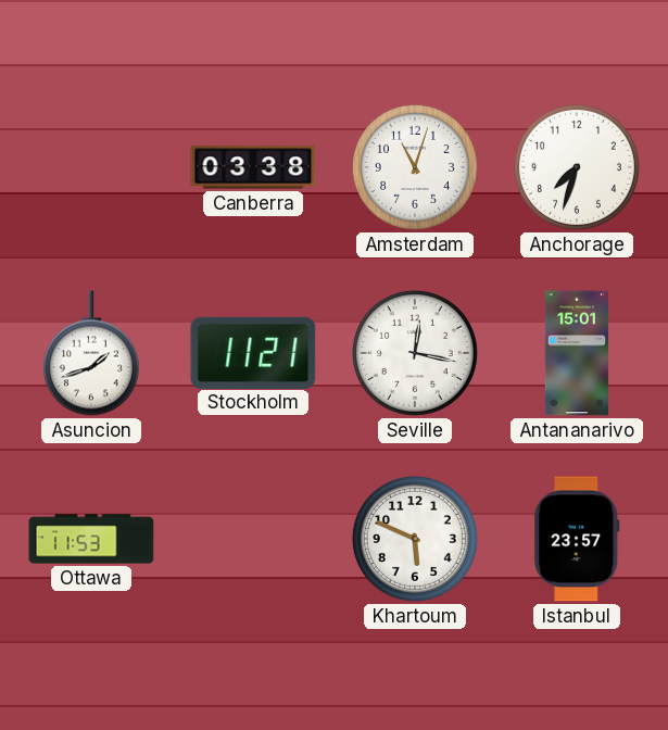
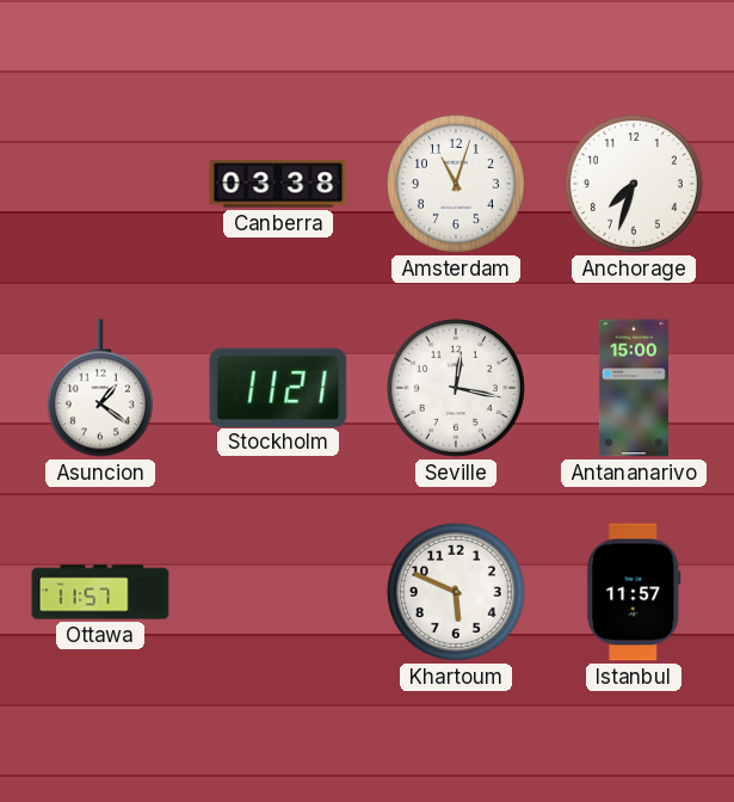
Asuncion: 1:42 -> 1:21 (100, 388)
Antananarivo: 15:01 -> 15:00 (634, 388)
Ottawa: 11:53 -> 11:57 (100, 592)
Istanbul: 23:57 -> 11:57 (634, 592)
